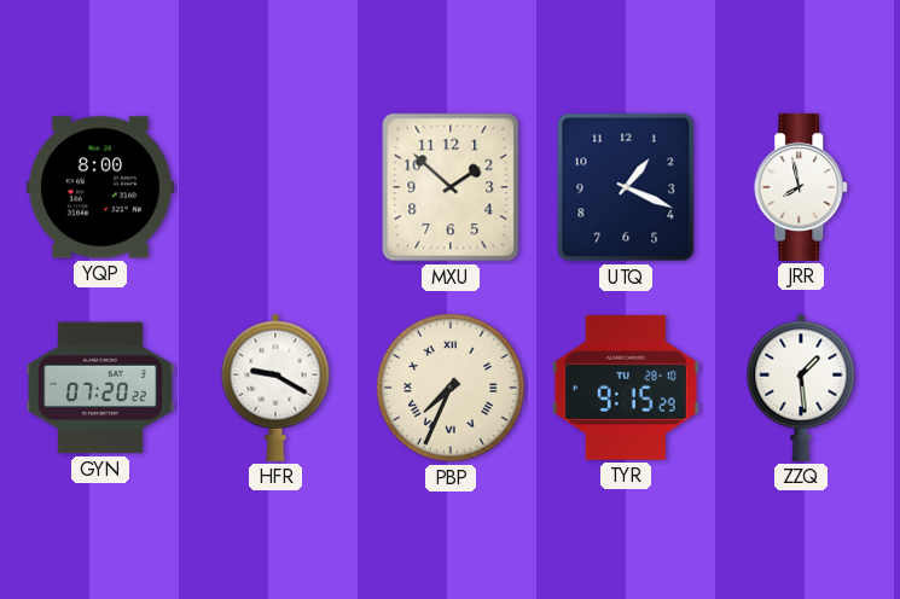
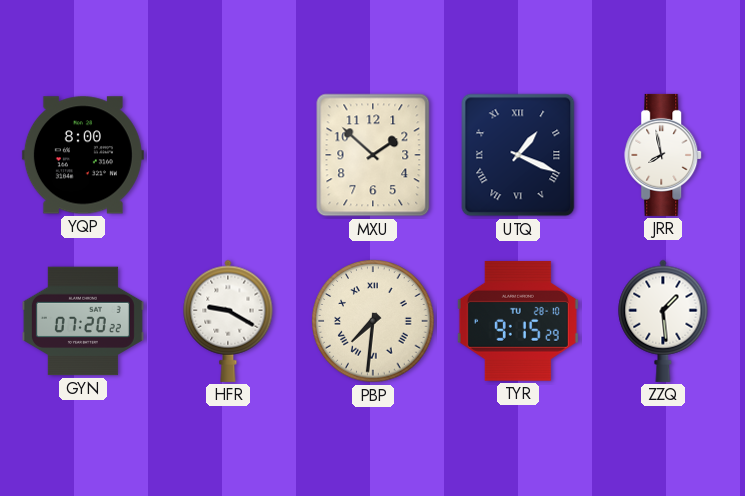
UTQ numerals: Arabic -> Roman (518, 155)
PBP: 7:34 -> 7:31 (373, 321)
